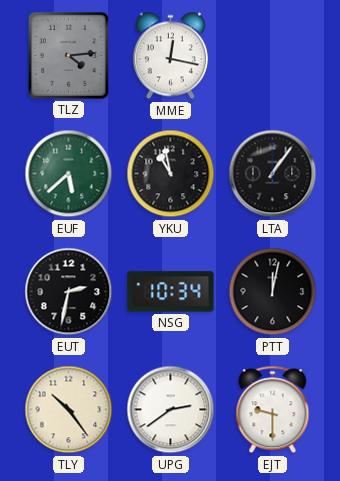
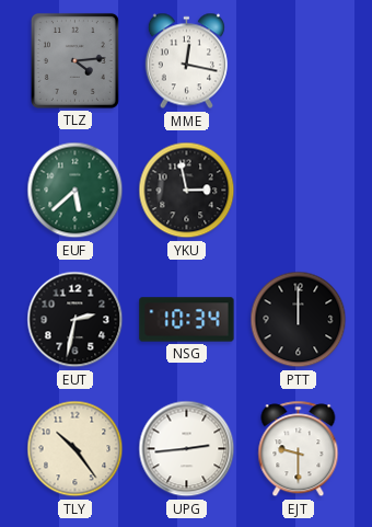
YKU: 10:58 -> 2:58 (187, 191)
LTA: 1:06 -> none (273, 174)
PTT: 12:02 -> 12:00 (299, 320)
UPG: 2:39 -> 2:44 (187, 449)
